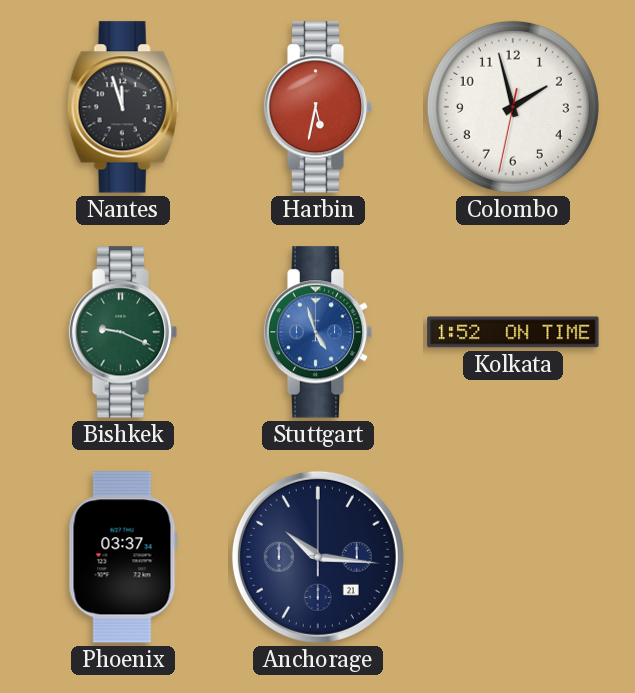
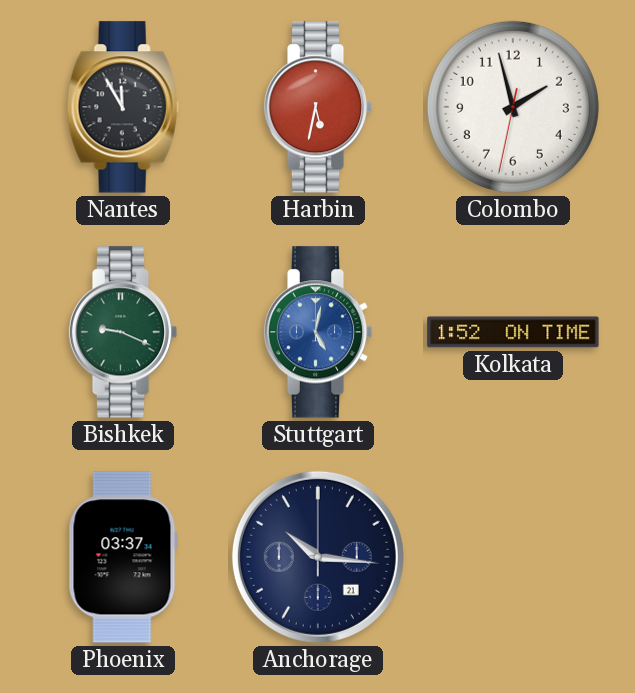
Nantes: 11:57 -> 11:55 (123, 107)
Stuttgart: 4:57 -> 5:02 (318, 332)
